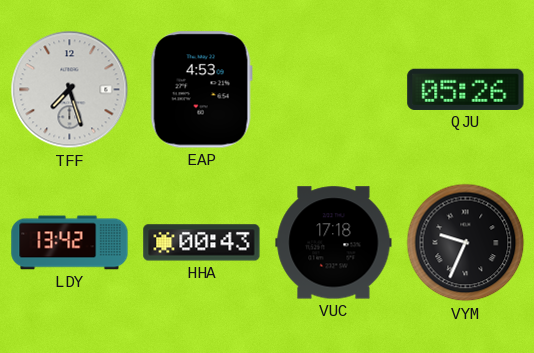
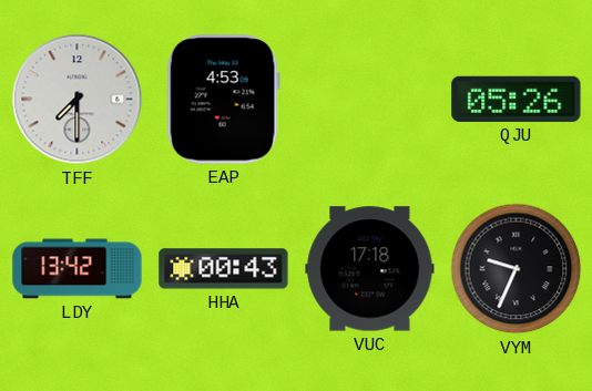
TFF: 7:27 -> 7:30 (78, 100)
